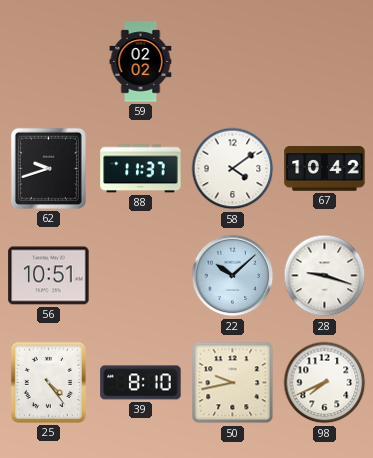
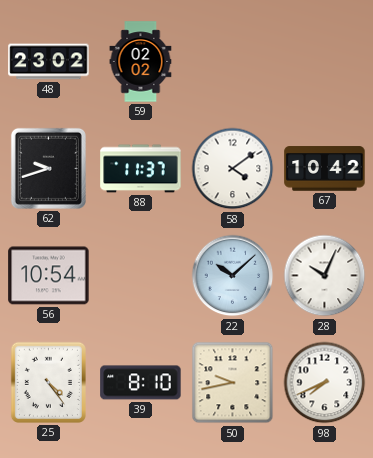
48: none -> 23:02 (49, 62)
56: 10:51 -> 10:54 (49, 276)
28: 9:18 -> 10:04 (325, 276)
